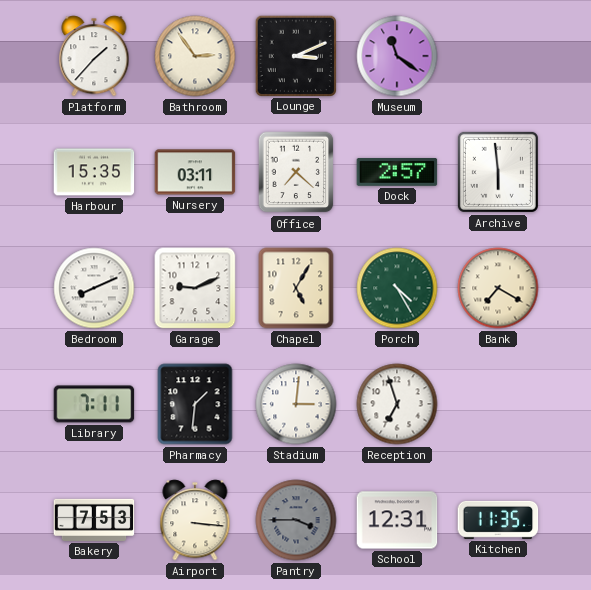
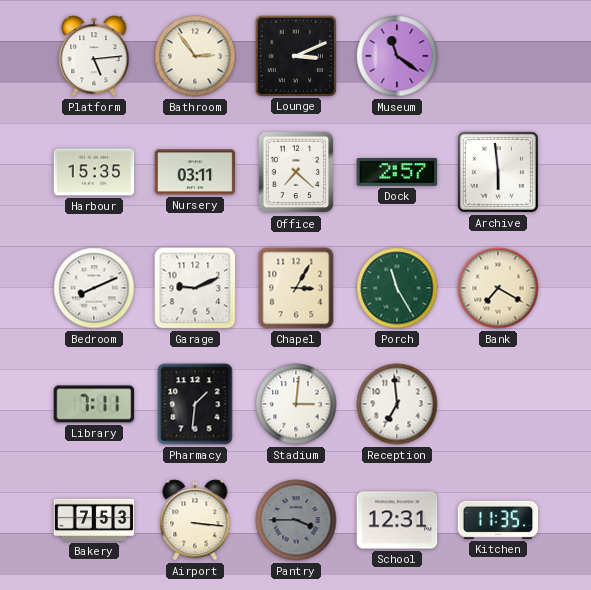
Platform: 1:37 -> 5:14 (94, 56)
Chapel: 5:05 -> 3:05 (296, 288)
Porch: 4:25 -> 11:25 (397, 288)
Reception: 6:57 -> 6:59 (397, 404)
